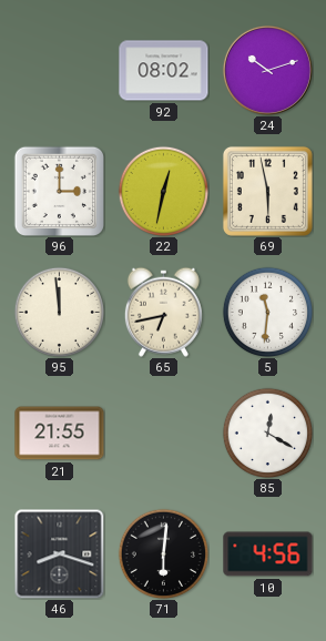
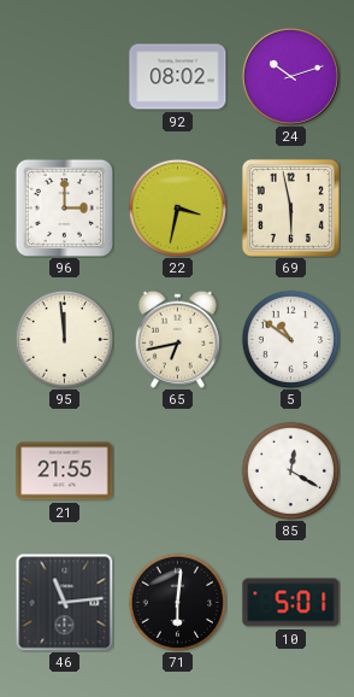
22: 12:32 -> 3:32 (177, 207)
5: 11:31 -> 10:51 (290, 339)
46: 8:18 -> 11:14 (64, 602)
10: 4:56 -> 5:01 (291, 603)
